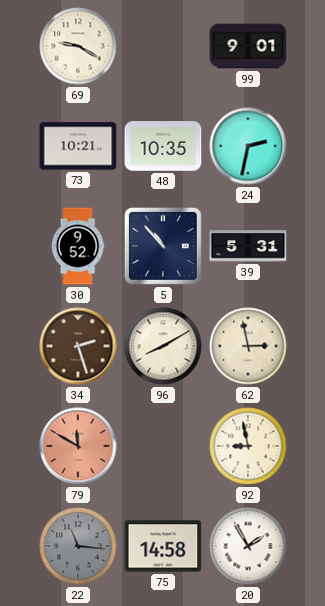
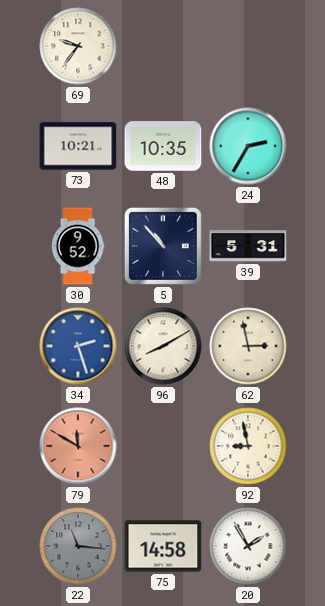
69: 9:20 -> 9:36 (78, 46)
99: 9:01 -> none (248, 46)
24: 2:32 -> 2:35 (248, 146)
34 dial: brown -> blue (78, 346)
